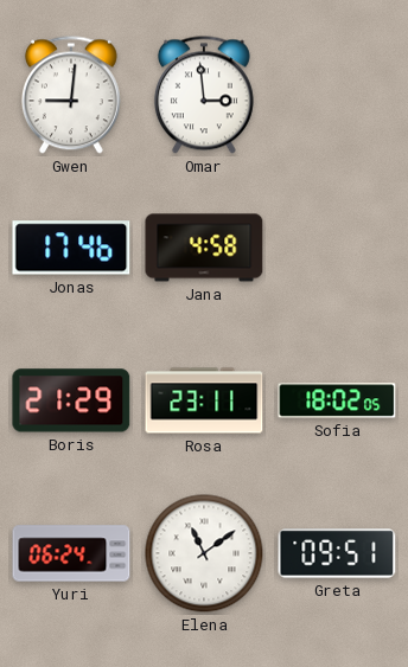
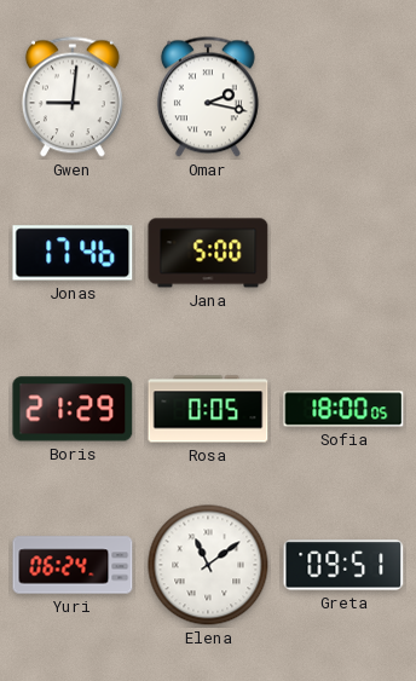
Omar: 2:59 -> 2:17 (208, 97)
Jana: 4:58 -> 5:00 (208, 253)
Rosa: 23:11 -> 0:05 (208, 409)
Sofia: 18:02 -> 18:00 (343, 409)
